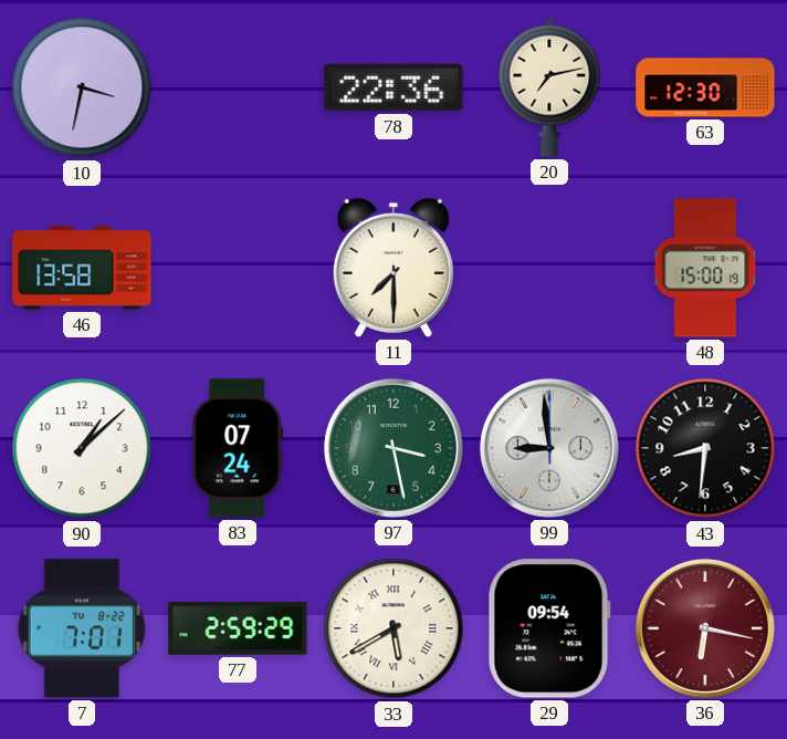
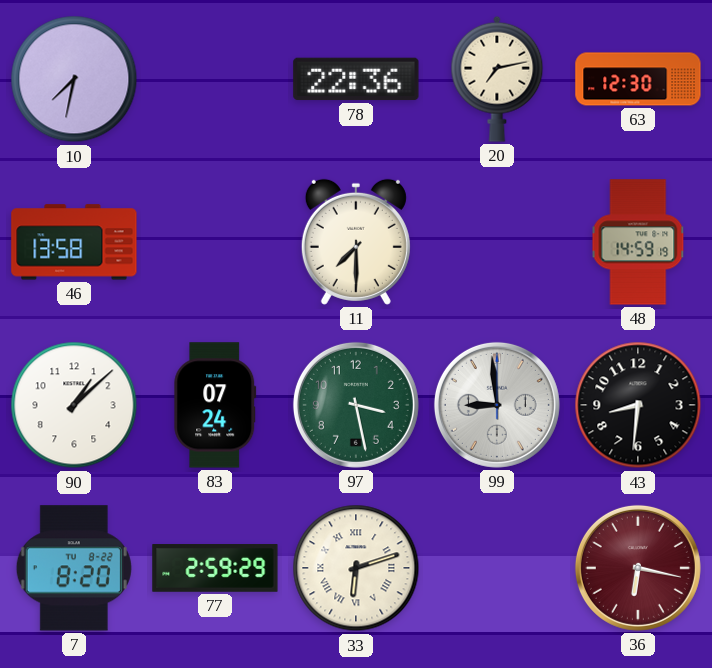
10: 3:32 -> 7:32 (74, 79)
48: 15:00 -> 14:59 (638, 242)
7: 7:01 -> 8:20 (74, 568)
33: 5:40 -> 6:12 (356, 568)
29: 09:54 -> none (549, 628)
